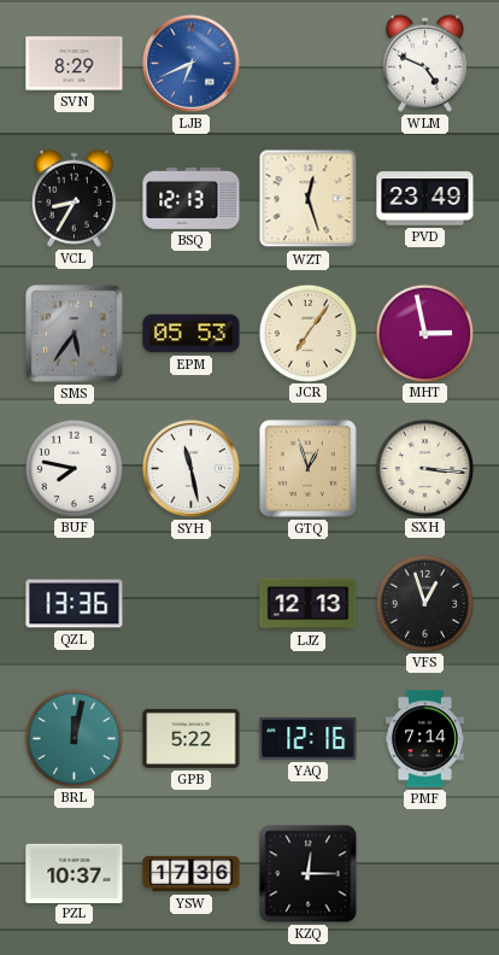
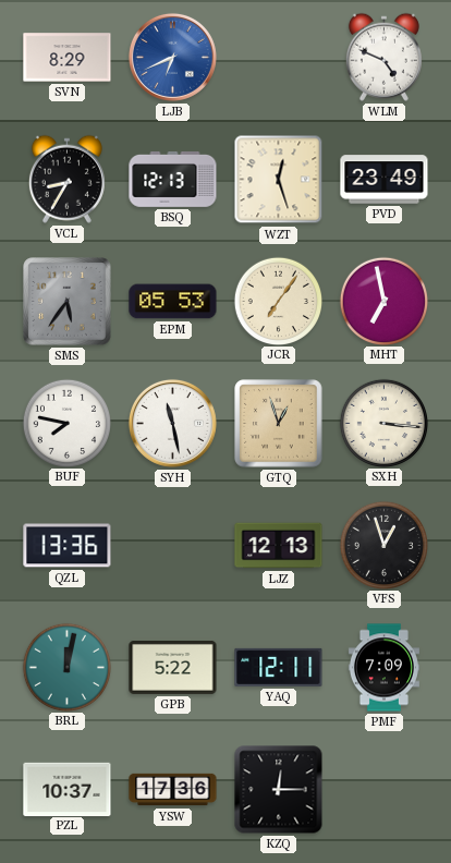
MHT: 2:58 -> 6:58 (383, 301)
YAQ: 12:16 -> 12:11 (279, 667)
PMF: 7:14 -> 7:09 (383, 668)
